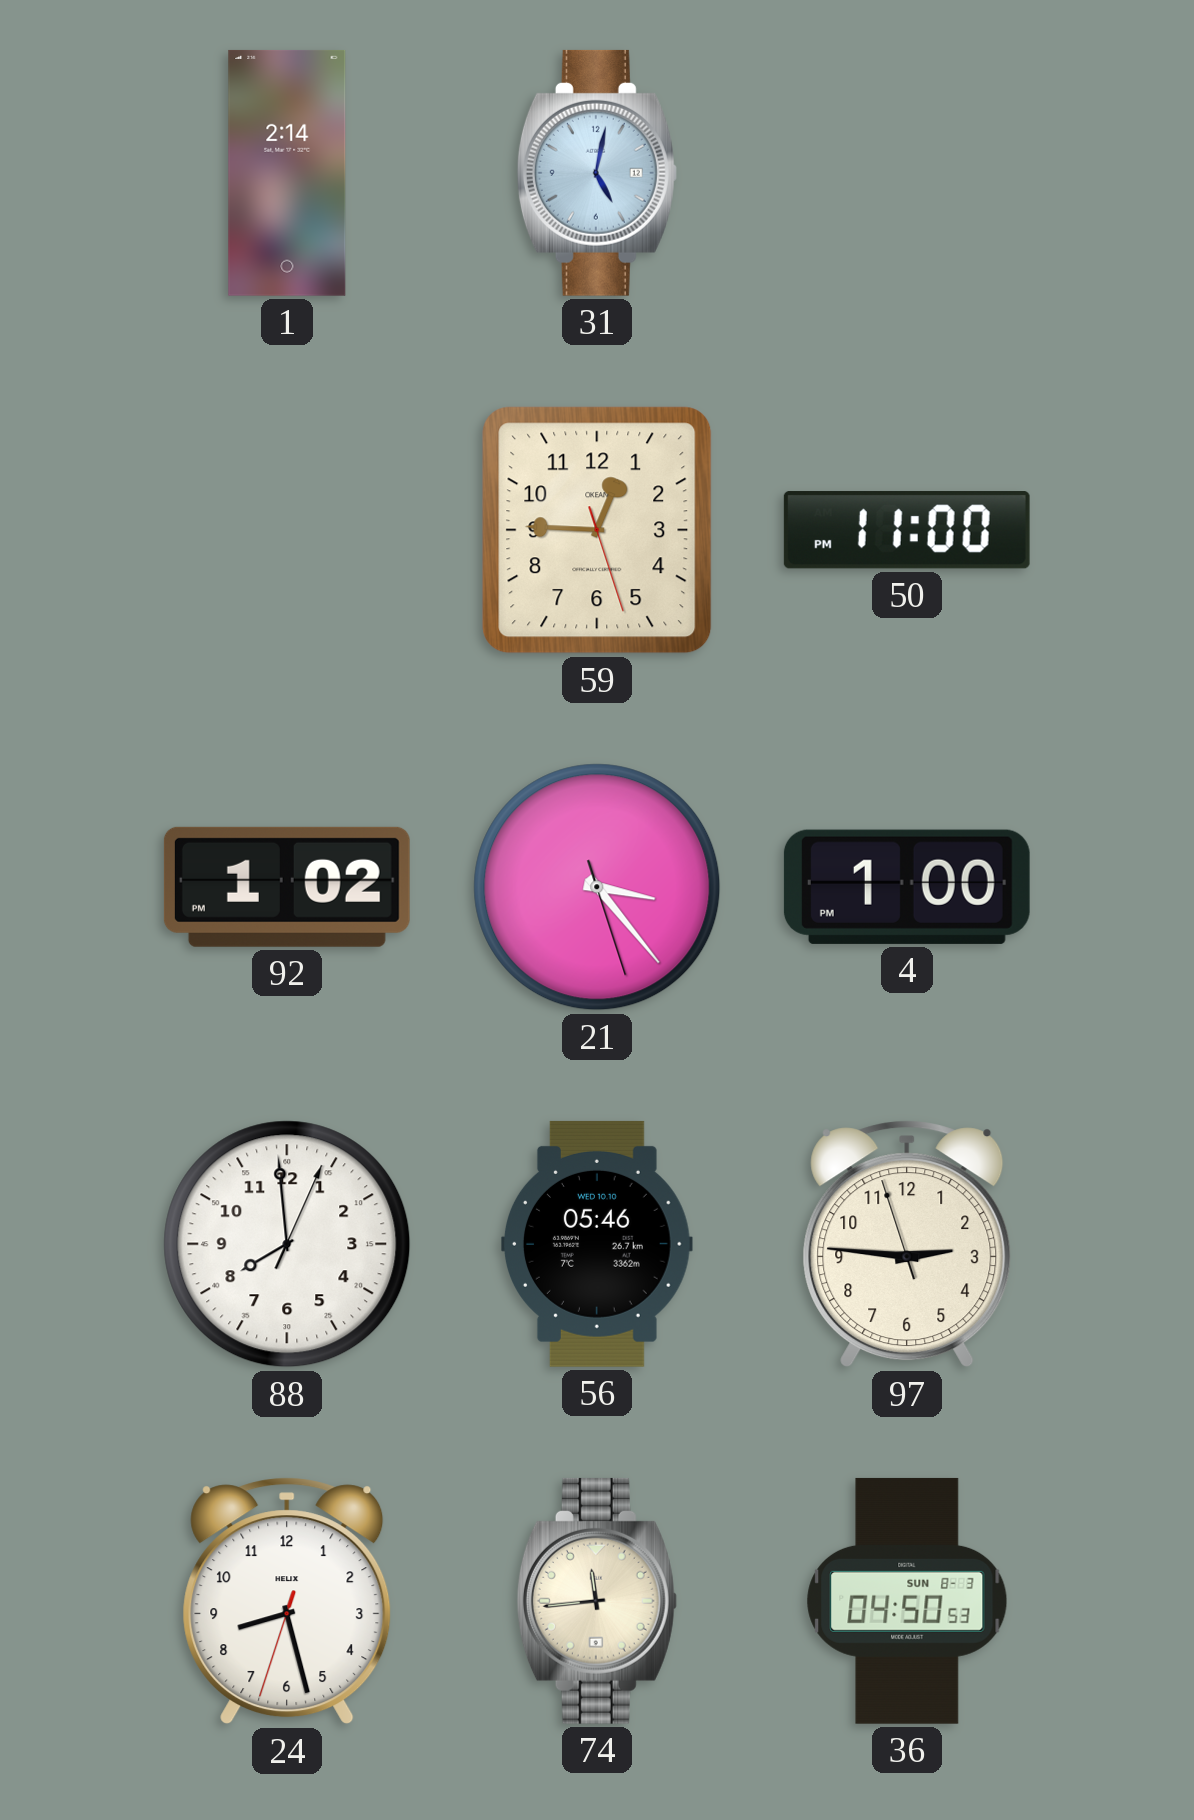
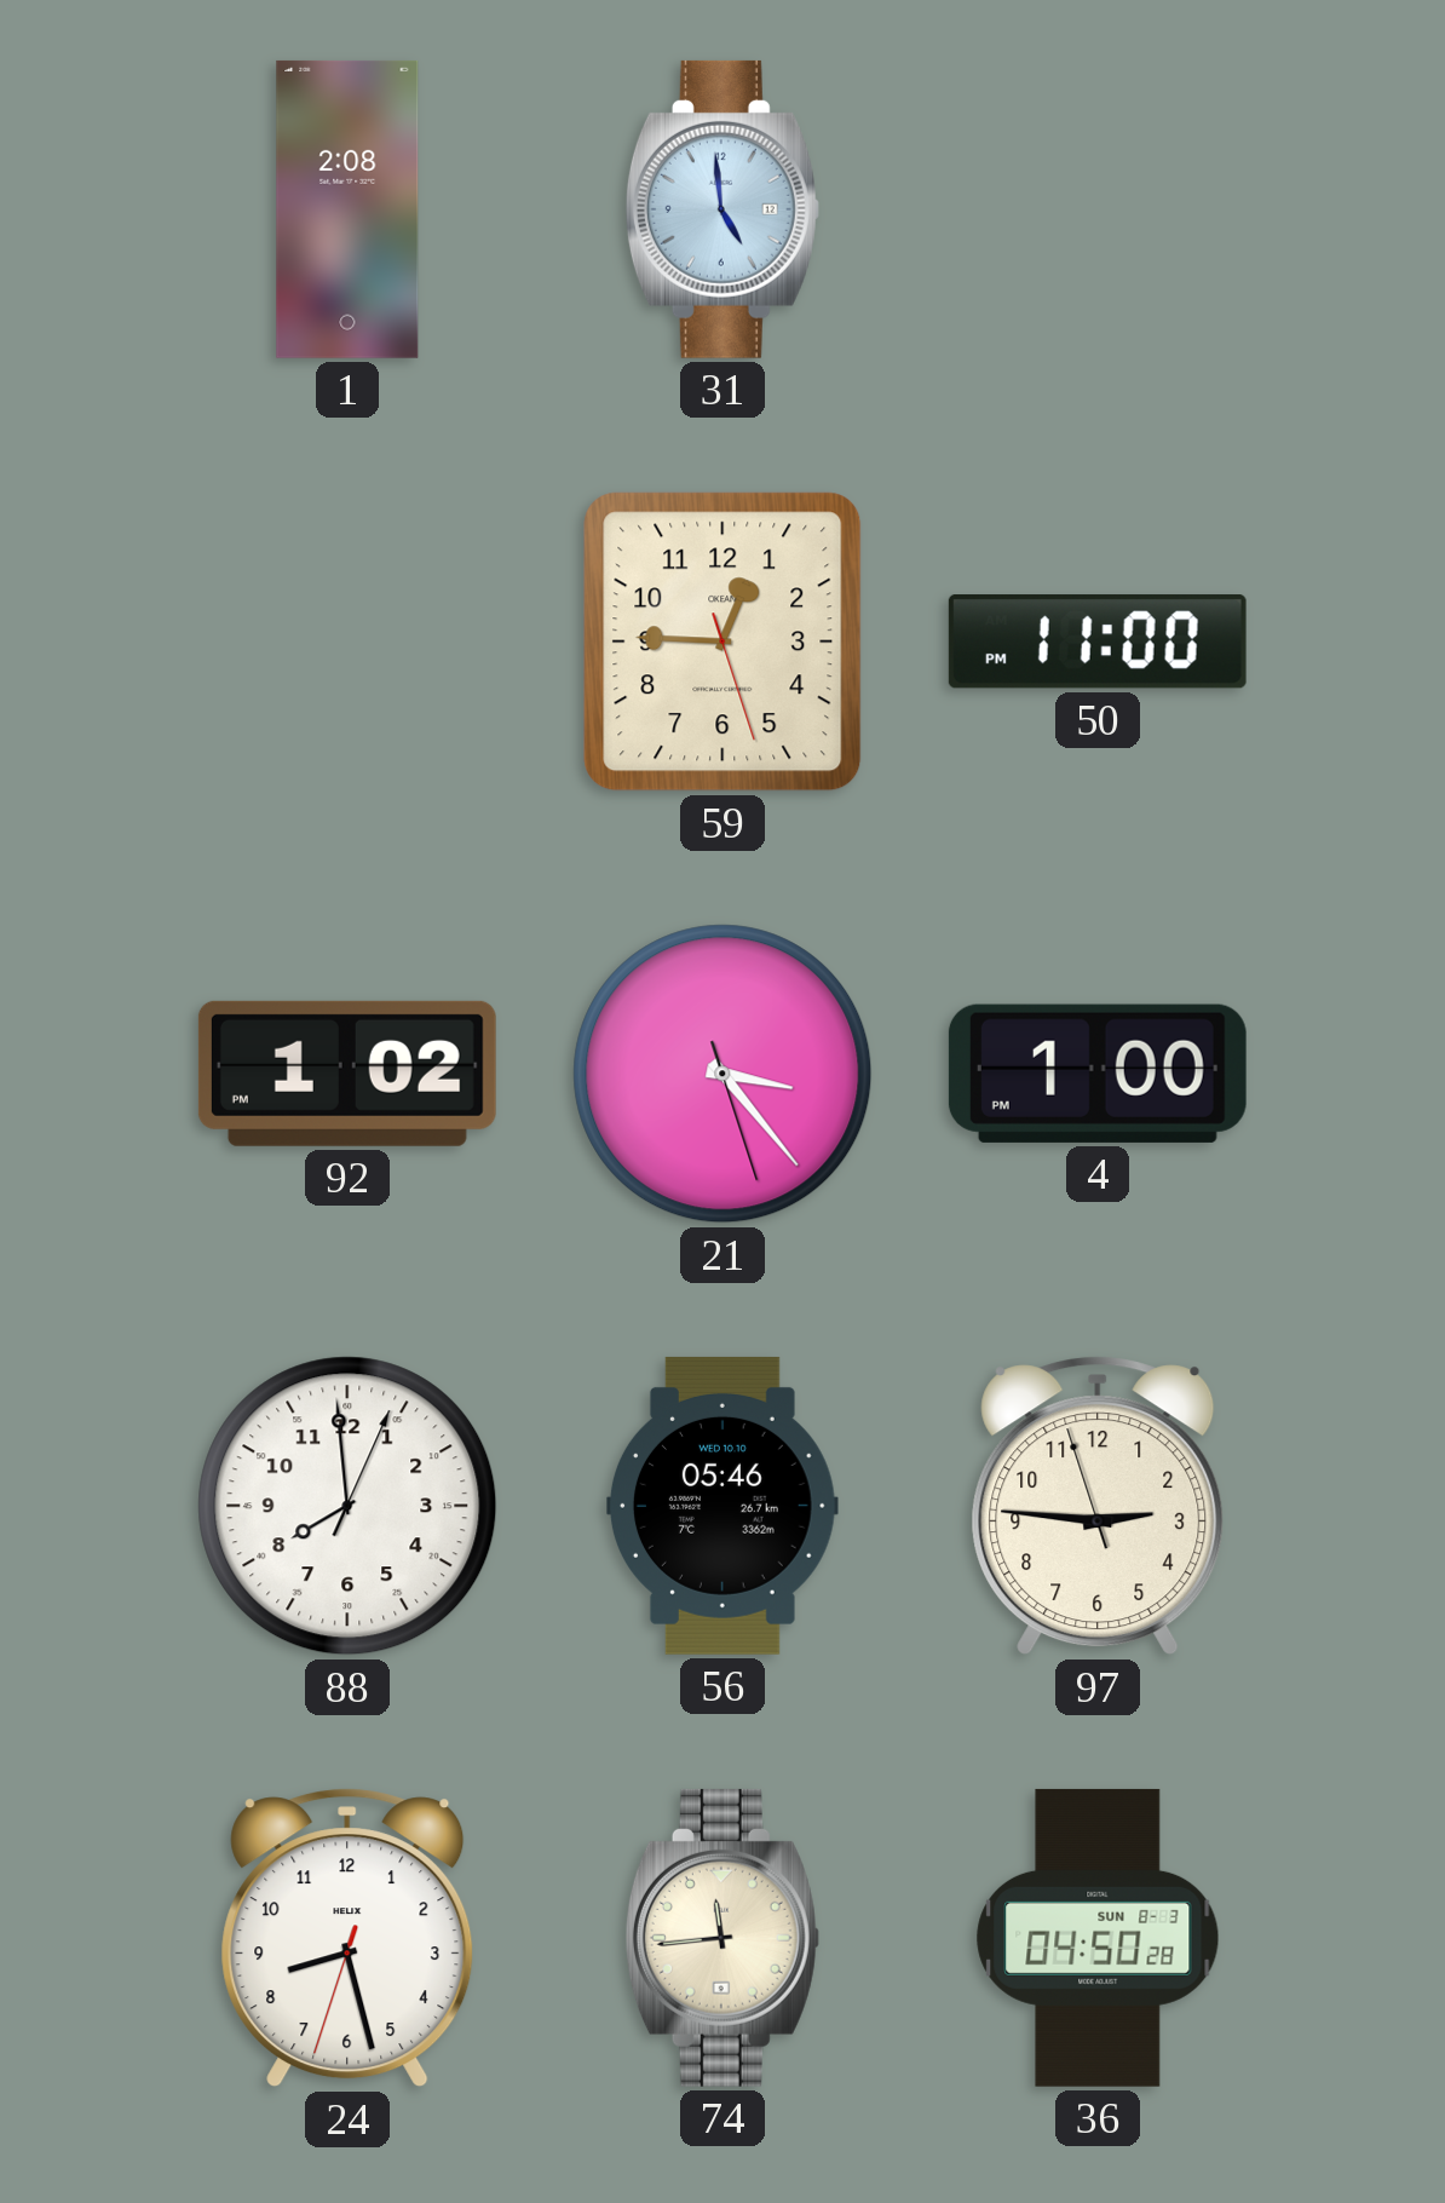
1: 2:14 -> 2:08 (347, 209)
31: 5:02 -> 4:59 (722, 209)
36: 04:50:53 -> 04:50:28 (1098, 1938)
